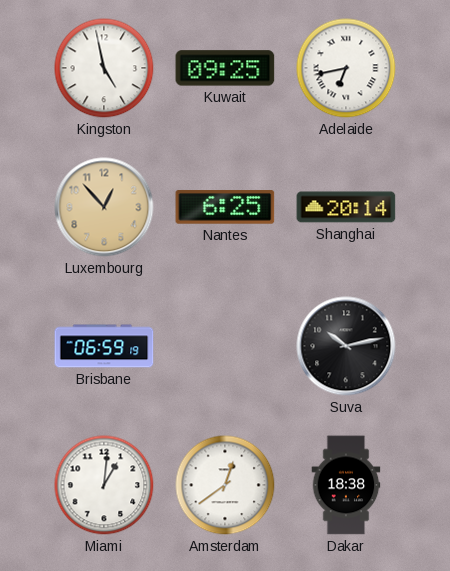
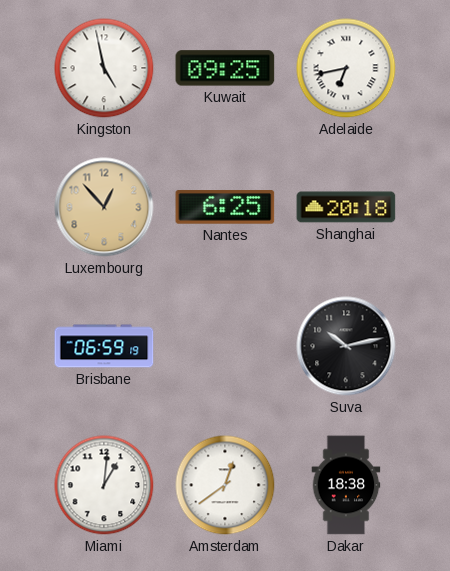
Shanghai: 20:14 -> 20:18 (346, 207)
